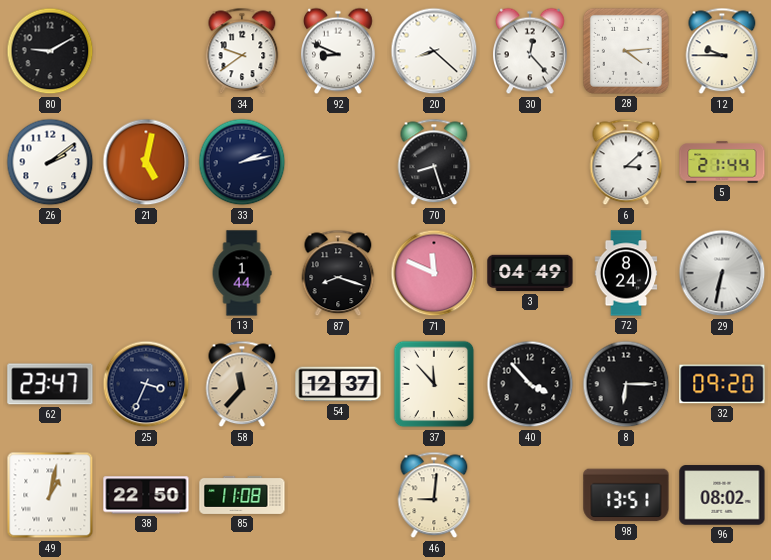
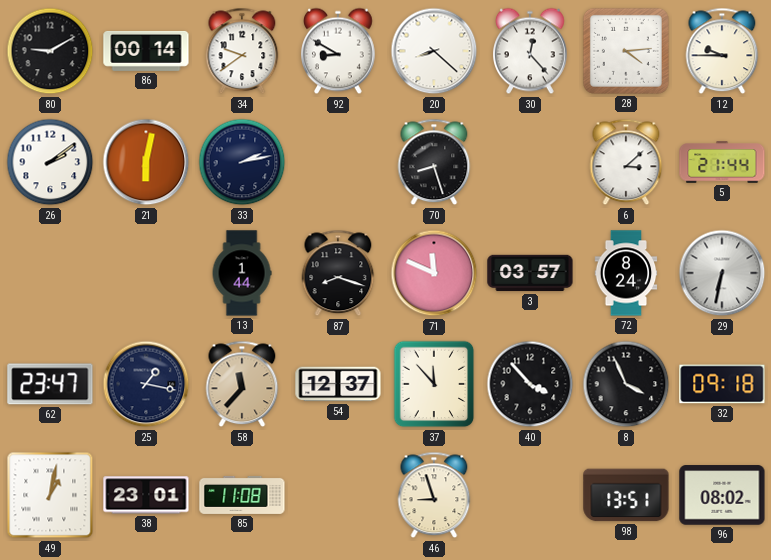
86: none -> 00:14 (146, 51)
92: 8:49 -> 8:50 (339, 51)
21: 5:02 -> 6:02 (146, 162)
3: 04:49 -> 03:57 (530, 273)
25: 3:34 -> 1:17 (146, 384)
8: 6:15 -> 3:56 (626, 384)
32: 09:20 -> 09:18 (722, 384)
38: 22:50 -> 23:01 (146, 495)
46: 9:01 -> 8:57 (434, 495)
